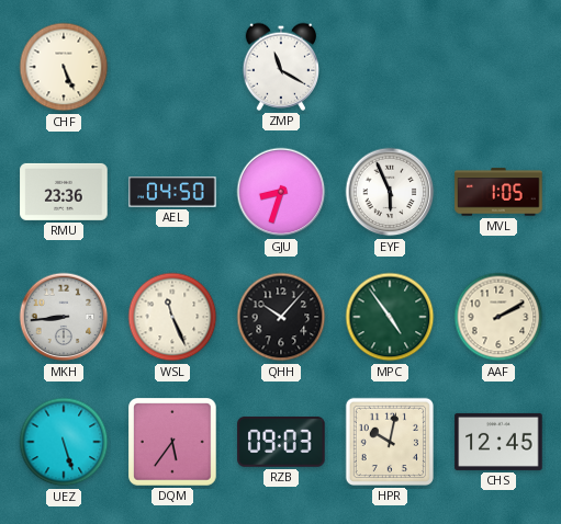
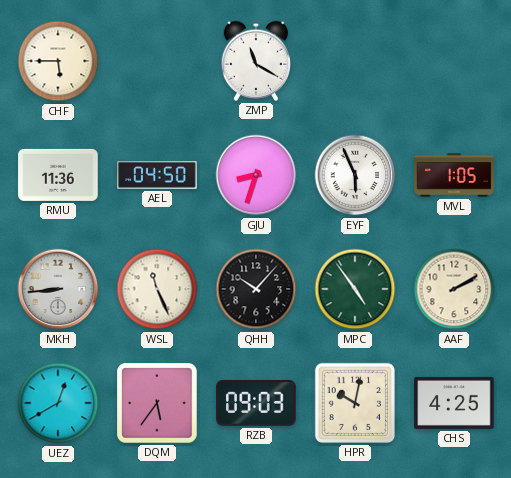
CHF: 5:26 -> 5:45 (58, 61)
RMU: 23:36 -> 11:36 (58, 175)
UEZ: 5:27 -> 12:40 (58, 403)
CHS: 12:45 -> 4:25 (454, 403)
